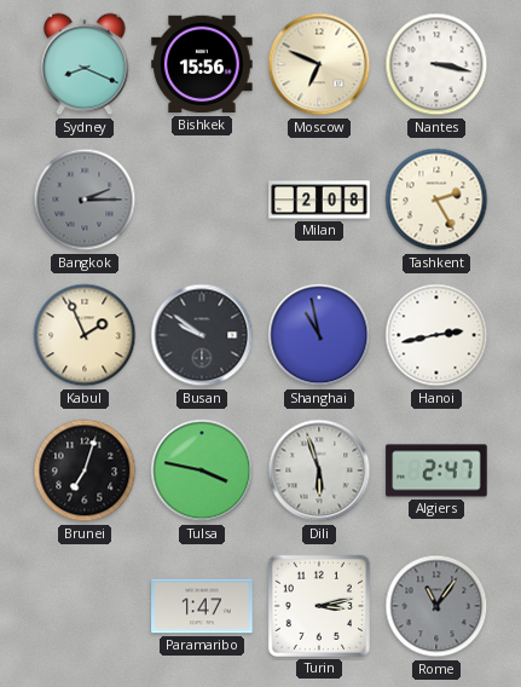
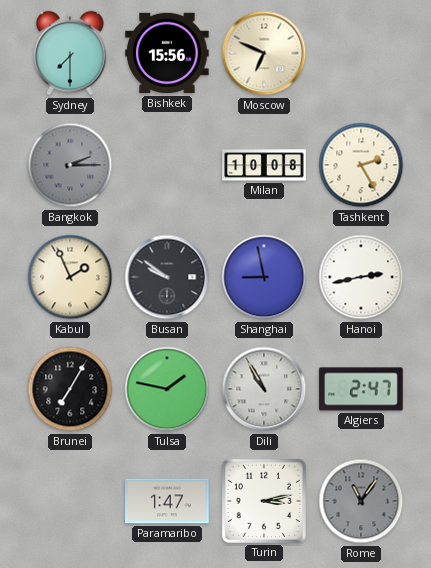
Sydney: 8:19 -> 7:30 (70, 53)
Nantes: 3:17 -> none (436, 64)
Milan: 2:08 -> 10:08 (264, 165)
Shanghai: 10:58 -> 8:58 (264, 277)
Brunei: 7:03 -> 7:05 (70, 389)
Tulsa: 3:47 -> 1:47 (167, 389)
Dili: 5:57 -> 10:55 (264, 389)
